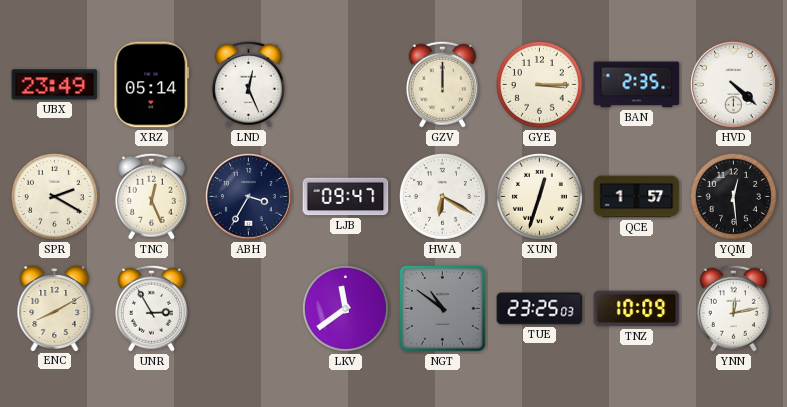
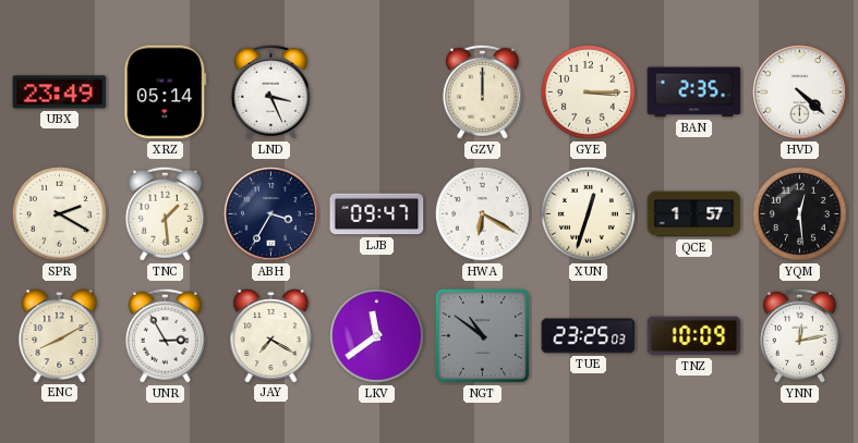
LND: 12:26 -> 3:26 (270, 91)
TNC: 12:26 -> 1:29 (165, 213)
JAY: none -> 7:20 (271, 336)
